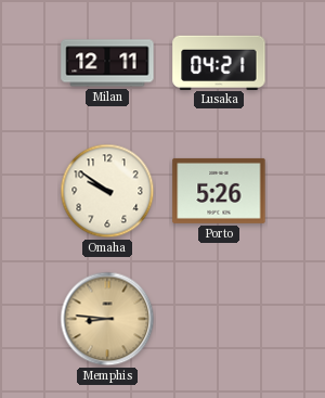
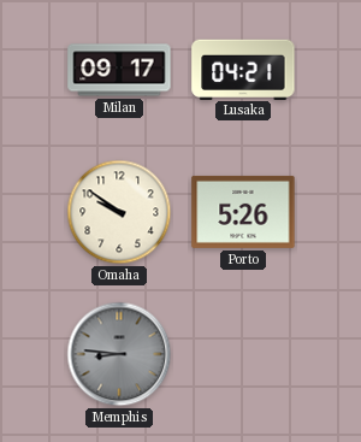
Milan: 12:11 -> 09:17 (119, 70)
Memphis dial: champagne -> grey (119, 354)
